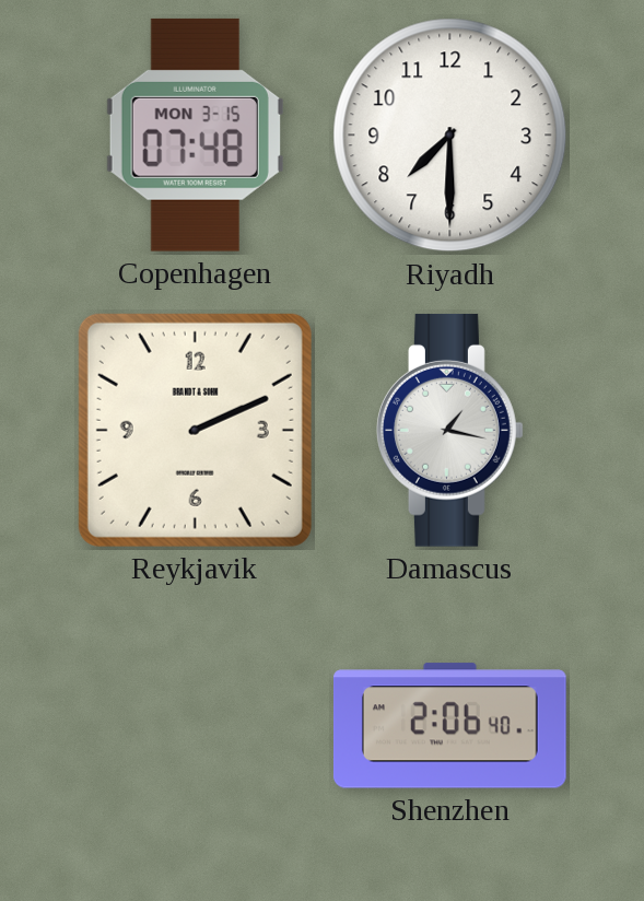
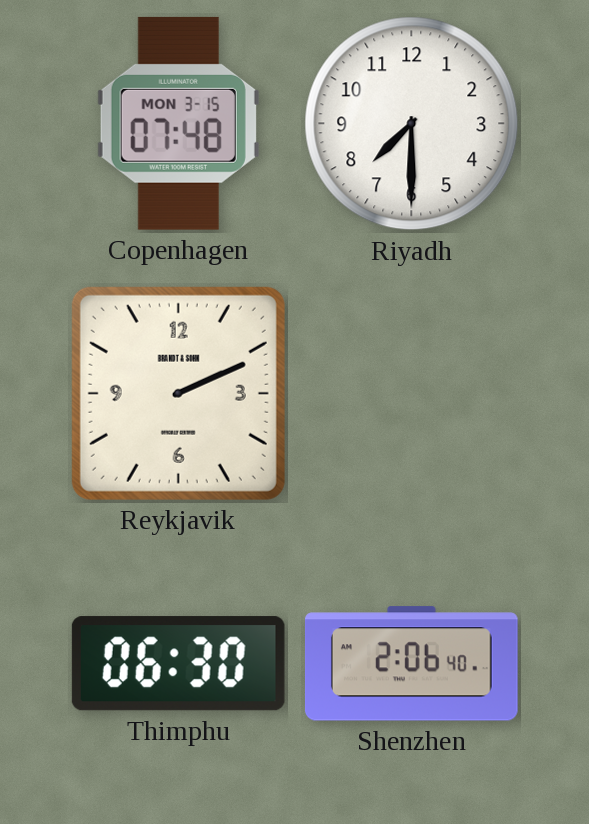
Damascus: 1:17 -> none (450, 430)
Thimphu: none -> 06:30 (178, 664)
